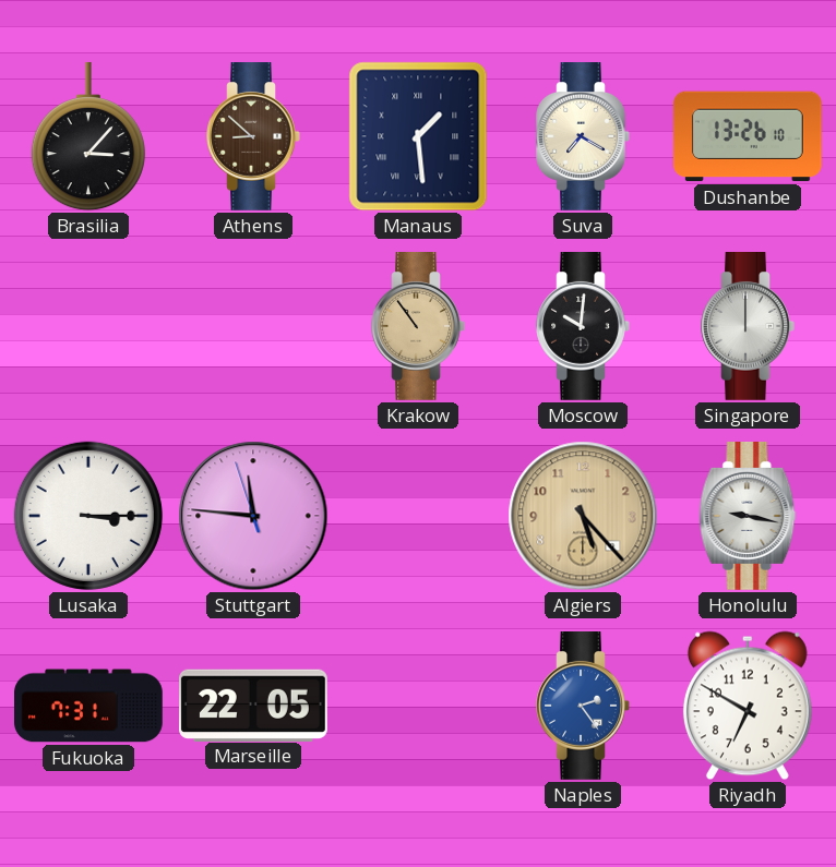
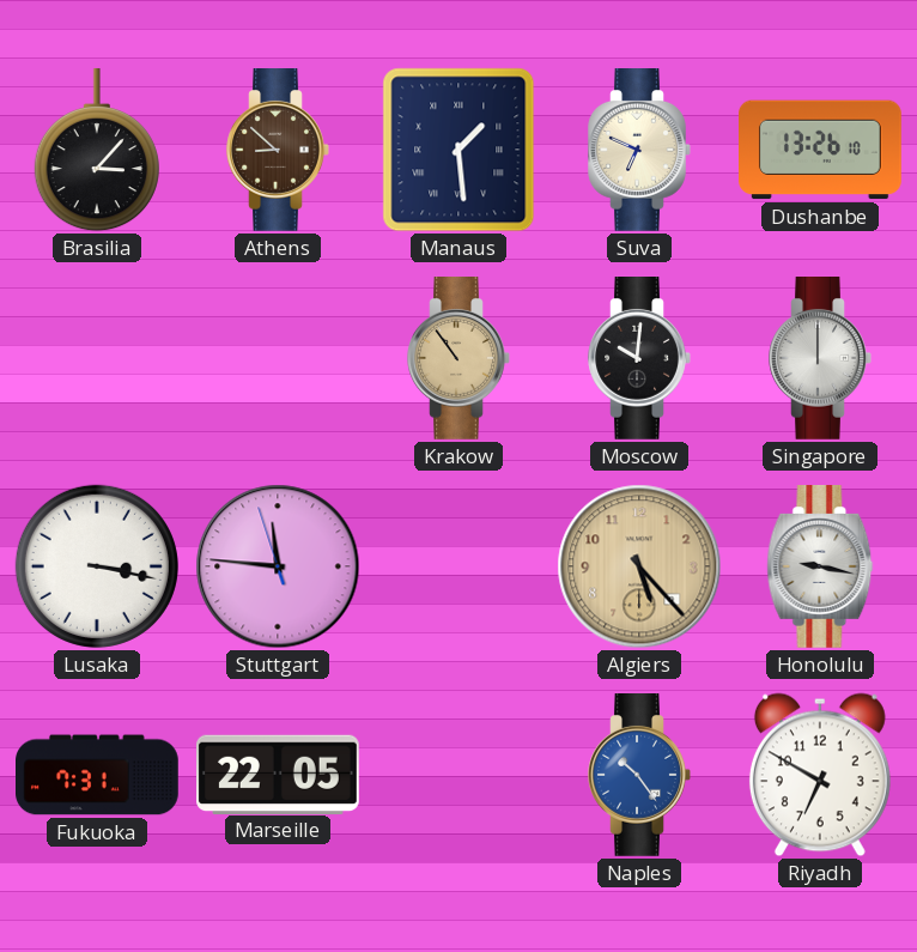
Suva: 7:20 -> 6:49 (639, 151)
Lusaka: 3:15 -> 3:17 (97, 566)
Naples: 2:24 -> 10:24 (639, 776)
